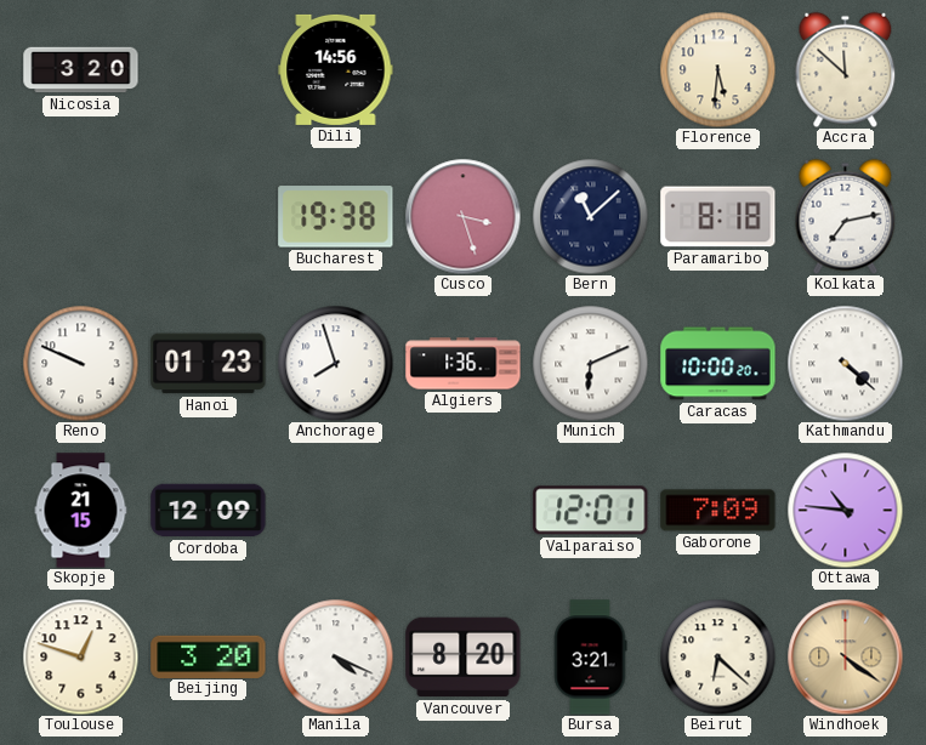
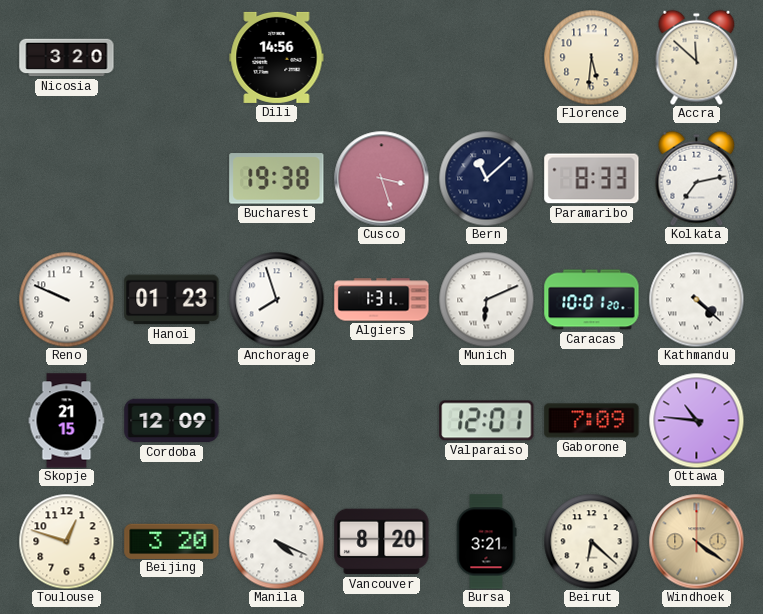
Paramaribo: 8:18 -> 8:33 (592, 179)
Algiers: 1:36 -> 1:31 (382, 300)
Caracas: 10:00 -> 10:01 (592, 300)
